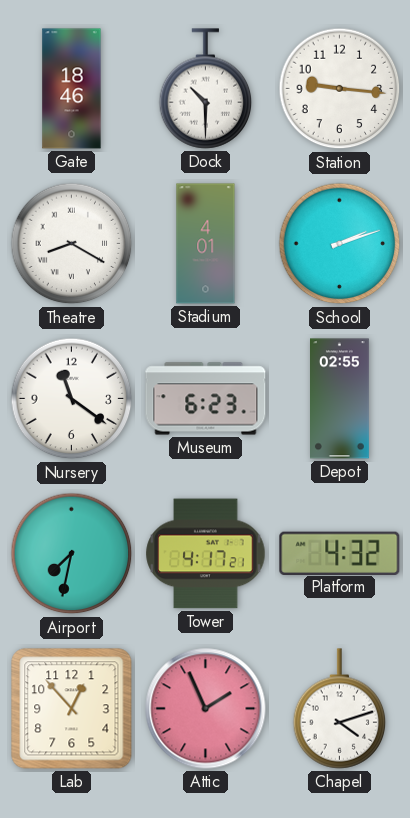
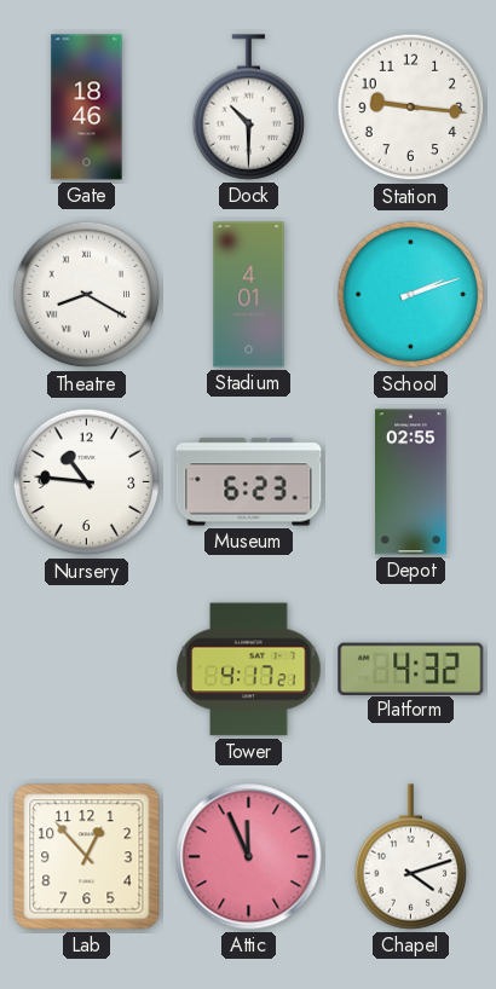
Nursery: 11:21 -> 10:46 (87, 482)
Airport: 7:32 -> none (72, 554)
Attic: 1:56 -> 11:56 (249, 857)
